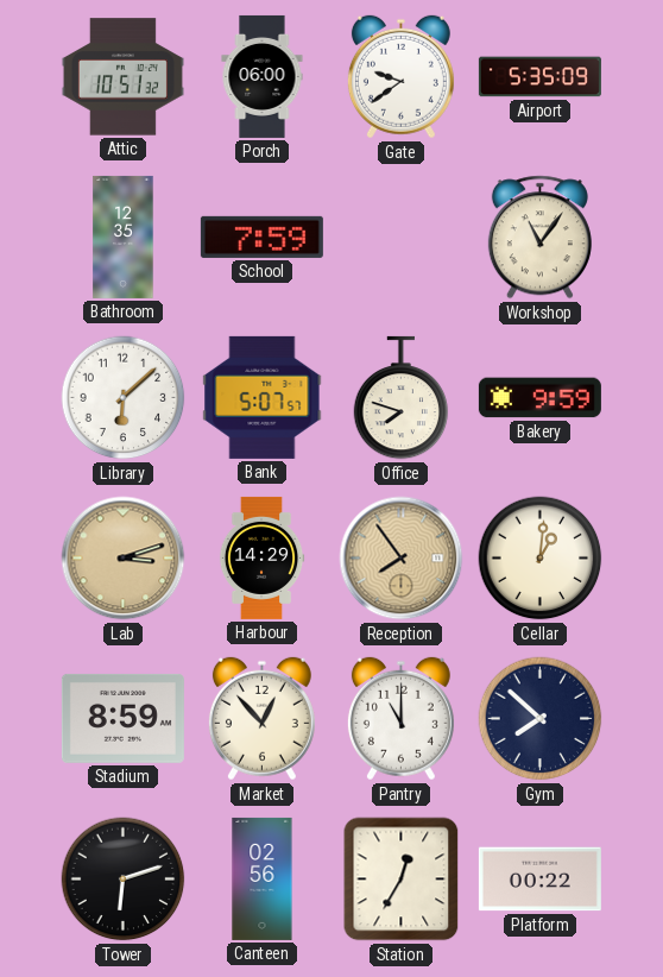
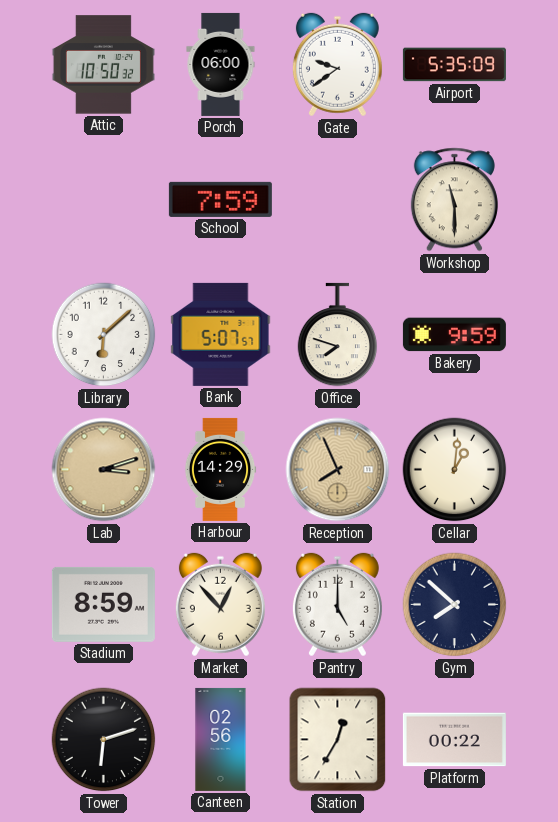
Attic: 10:51 -> 10:50 (103, 65)
Bathroom: 12:35 -> none (124, 237)
Workshop: 11:06 -> 11:30 (454, 200)
Reception: 7:54 -> 7:56 (338, 470)
Pantry: 11:00 -> 5:00 (337, 605)
